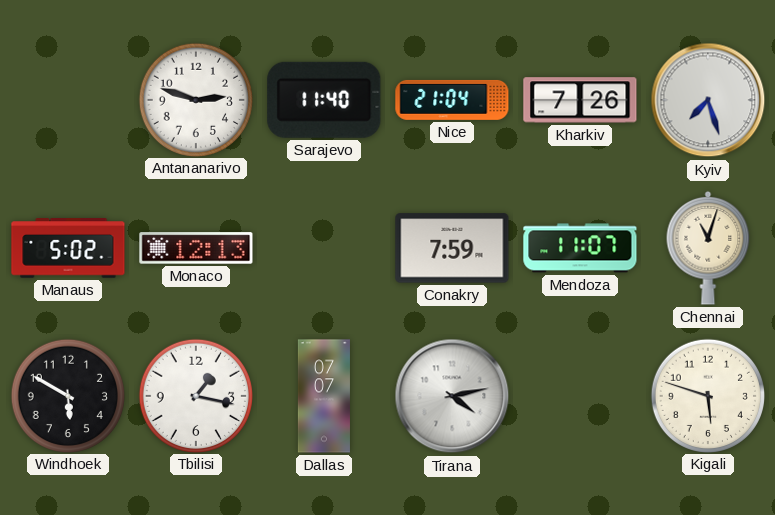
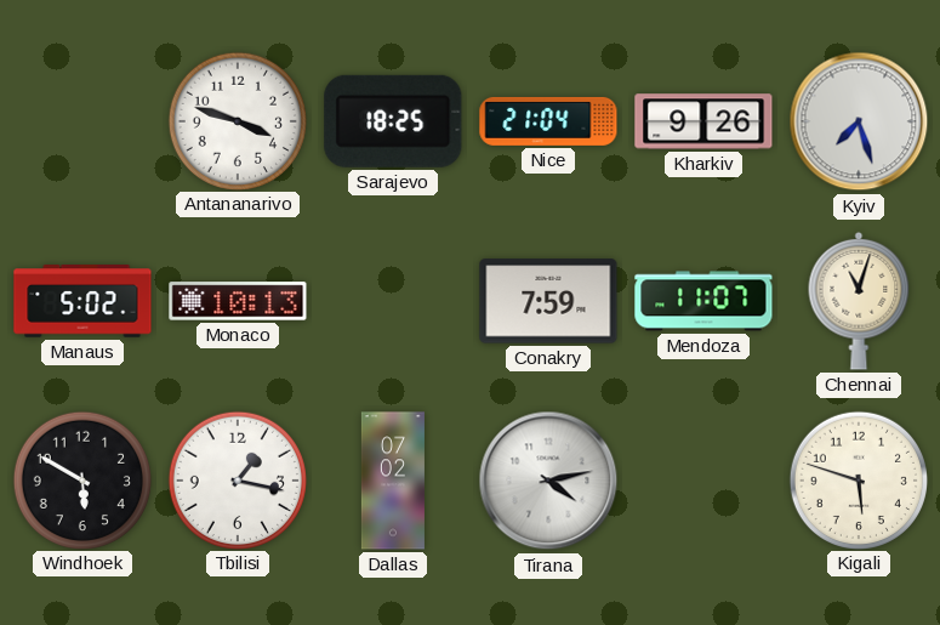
Antananarivo: 2:48 -> 3:48 (237, 120)
Sarajevo: 11:40 -> 18:25 (393, 121)
Kharkiv: 7:26 -> 9:26 (703, 121)
Monaco: 12:13 -> 10:13 (238, 301)
Dallas: 07:07 -> 07:02 (393, 481)
